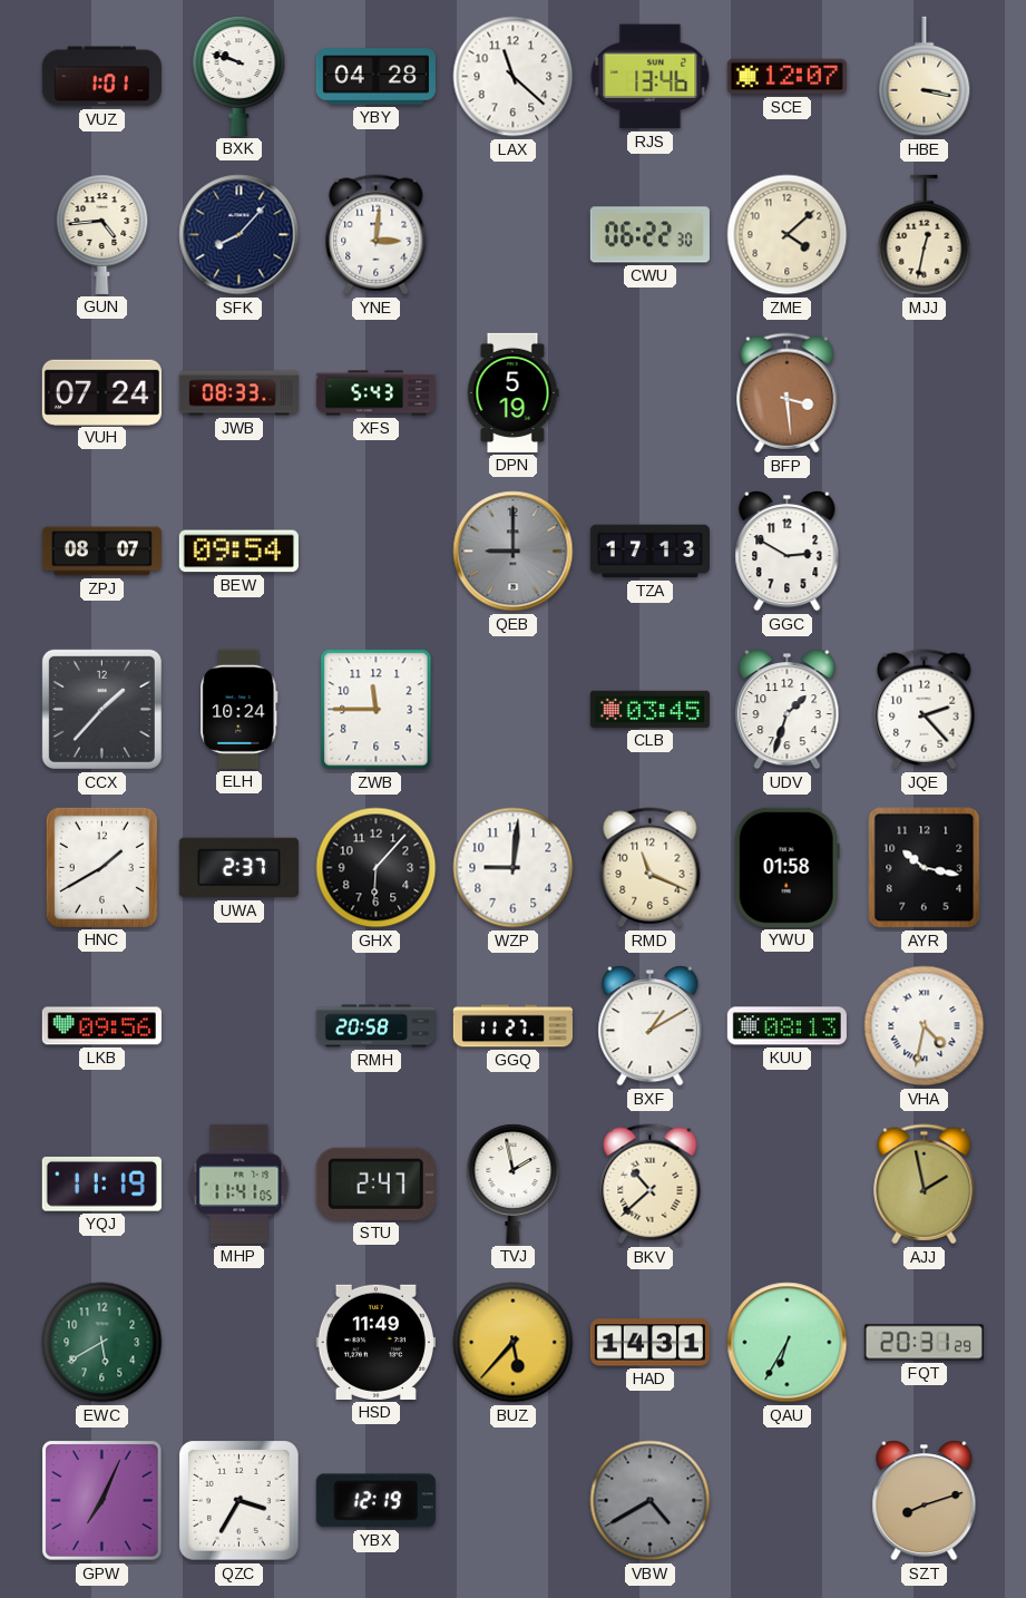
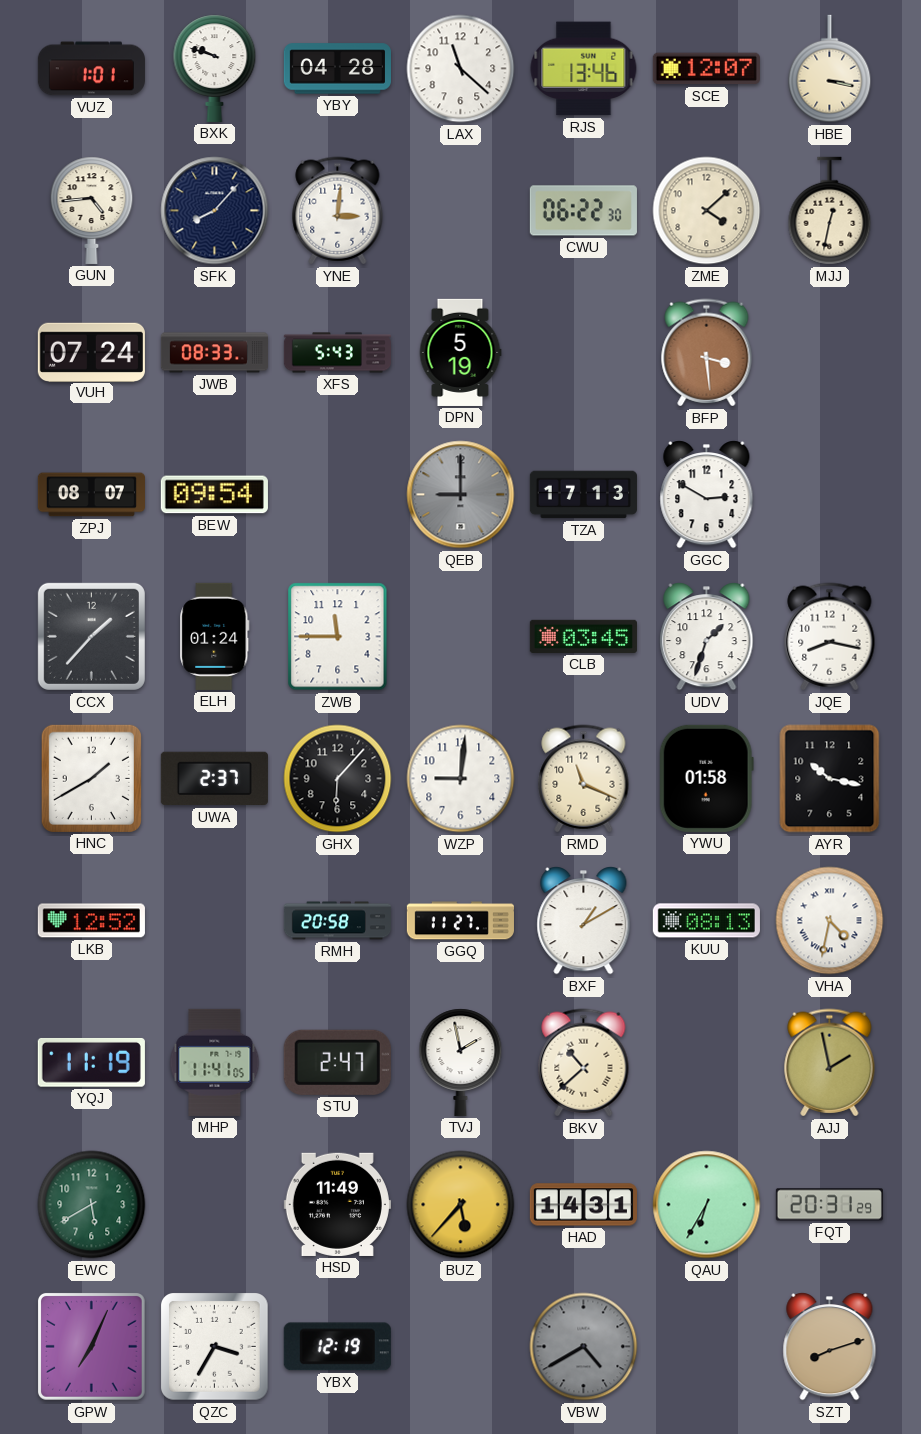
ELH: 10:24 -> 01:24 (215, 636)
JQE: 2:23 -> 8:17 (830, 637)
LKB: 09:56 -> 12:52 (91, 921)
